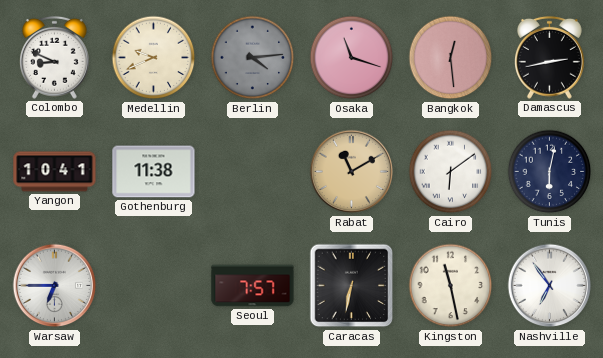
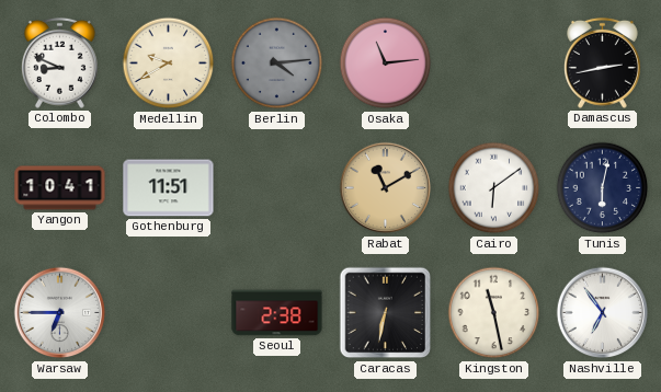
Medellin: 9:41 -> 9:40 (169, 64)
Osaka: 11:18 -> 11:14 (386, 64)
Bangkok: 12:29 -> none (451, 58)
Gothenburg: 11:38 -> 11:51 (169, 188)
Seoul: 7:57 -> 2:38 (277, 313)
